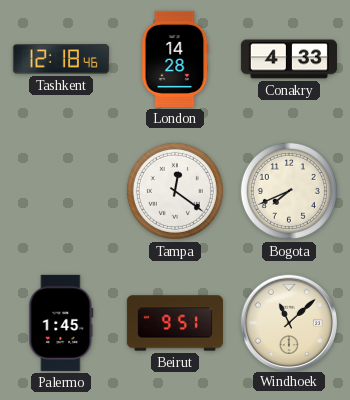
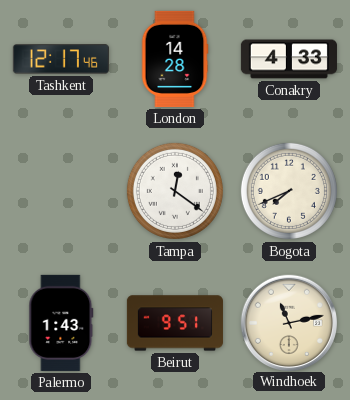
Tashkent: 12:18 -> 12:17 (61, 59)
Palermo: 1:45 -> 1:43 (61, 323)
Windhoek: 11:08 -> 11:13 (288, 322)
